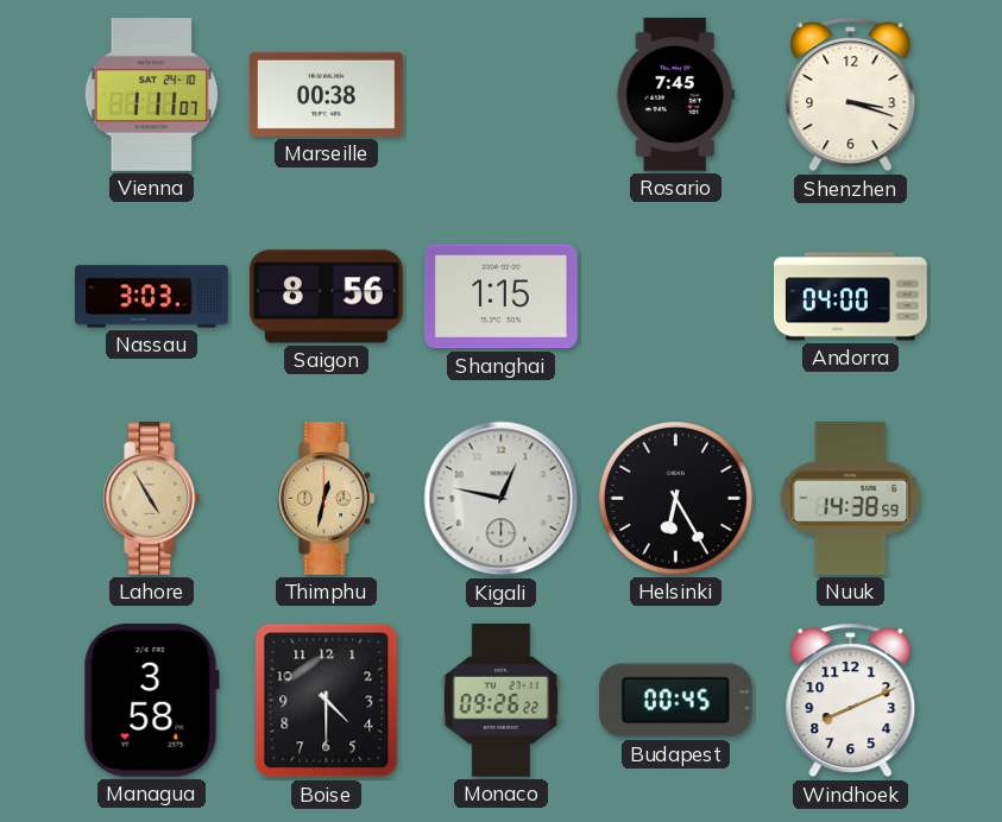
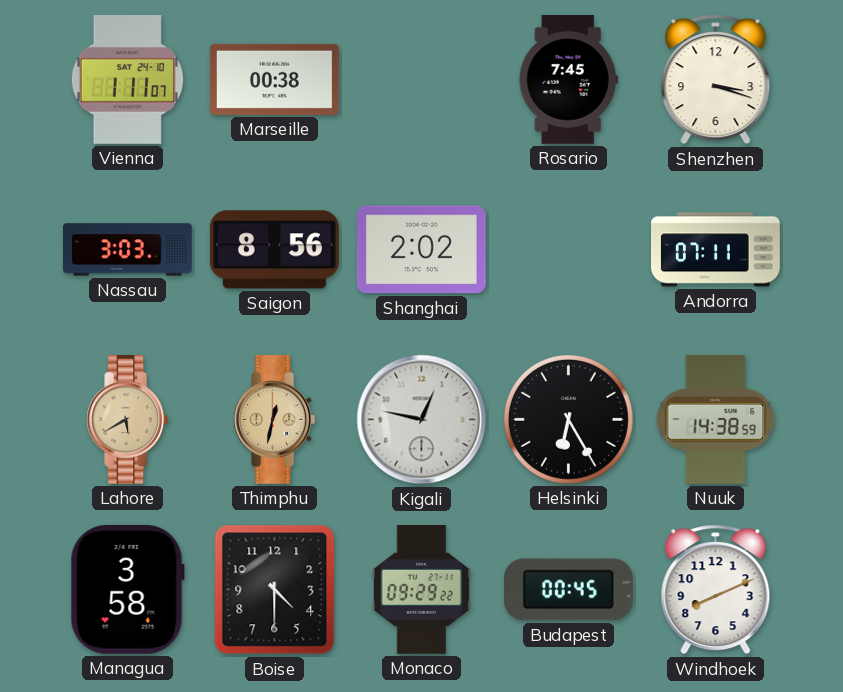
Shanghai: 1:15 -> 2:02 (421, 250)
Andorra: 04:00 -> 07:11 (716, 250)
Lahore: 4:55 -> 5:40 (128, 420)
Monaco: 09:26 -> 09:29 (421, 590)
